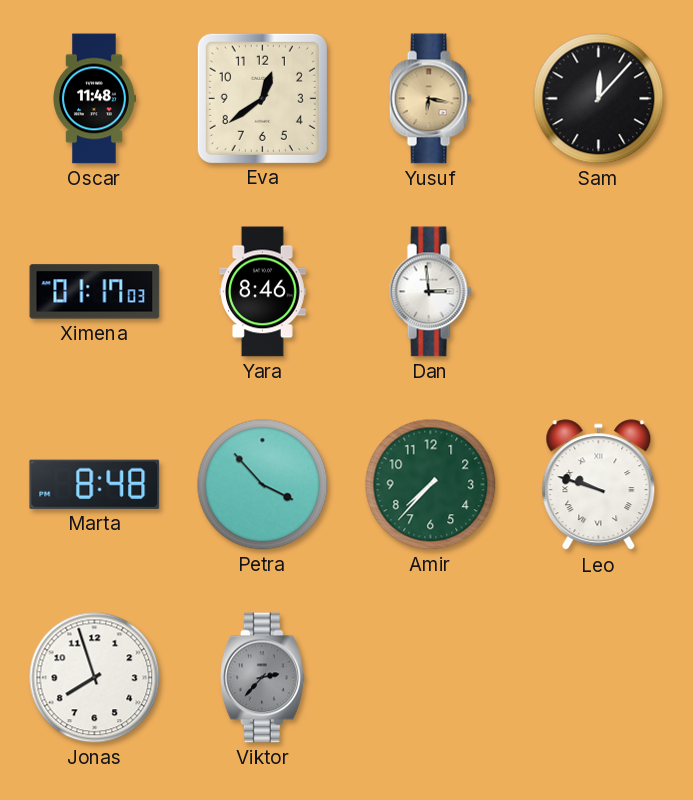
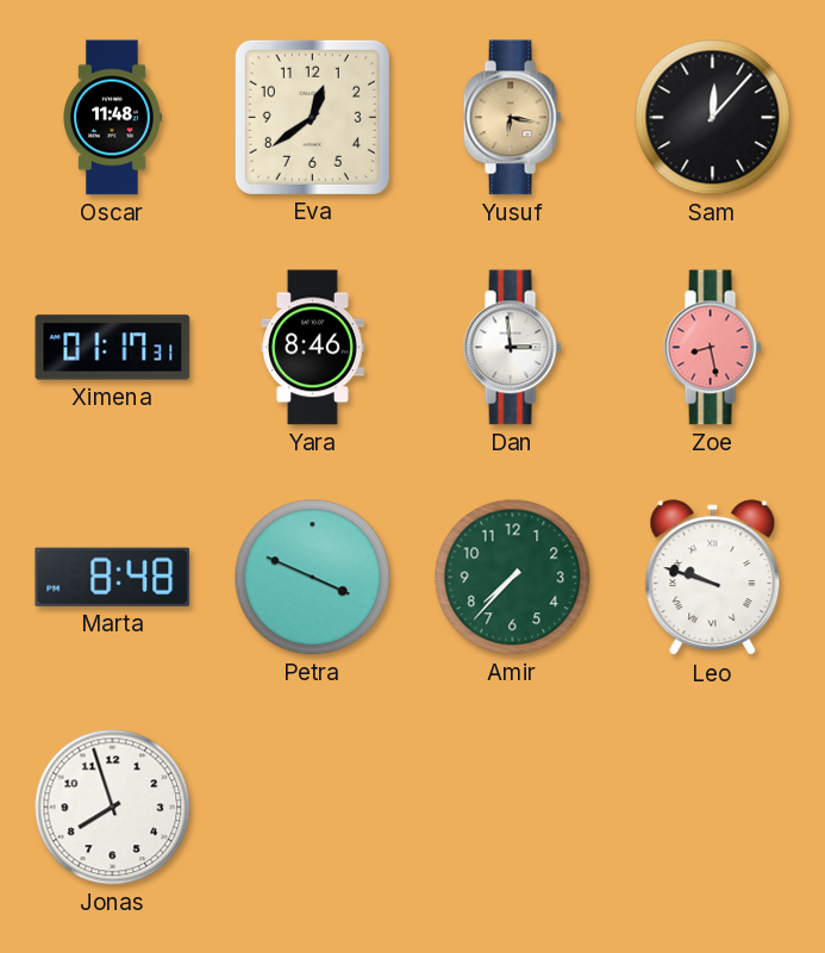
Ximena: 01:17:03 -> 01:17:31 (113, 348)
Zoe: none -> 8:28 (712, 348)
Petra: 3:53 -> 3:49 (313, 578)
Viktor: 2:37 -> none (262, 678)
